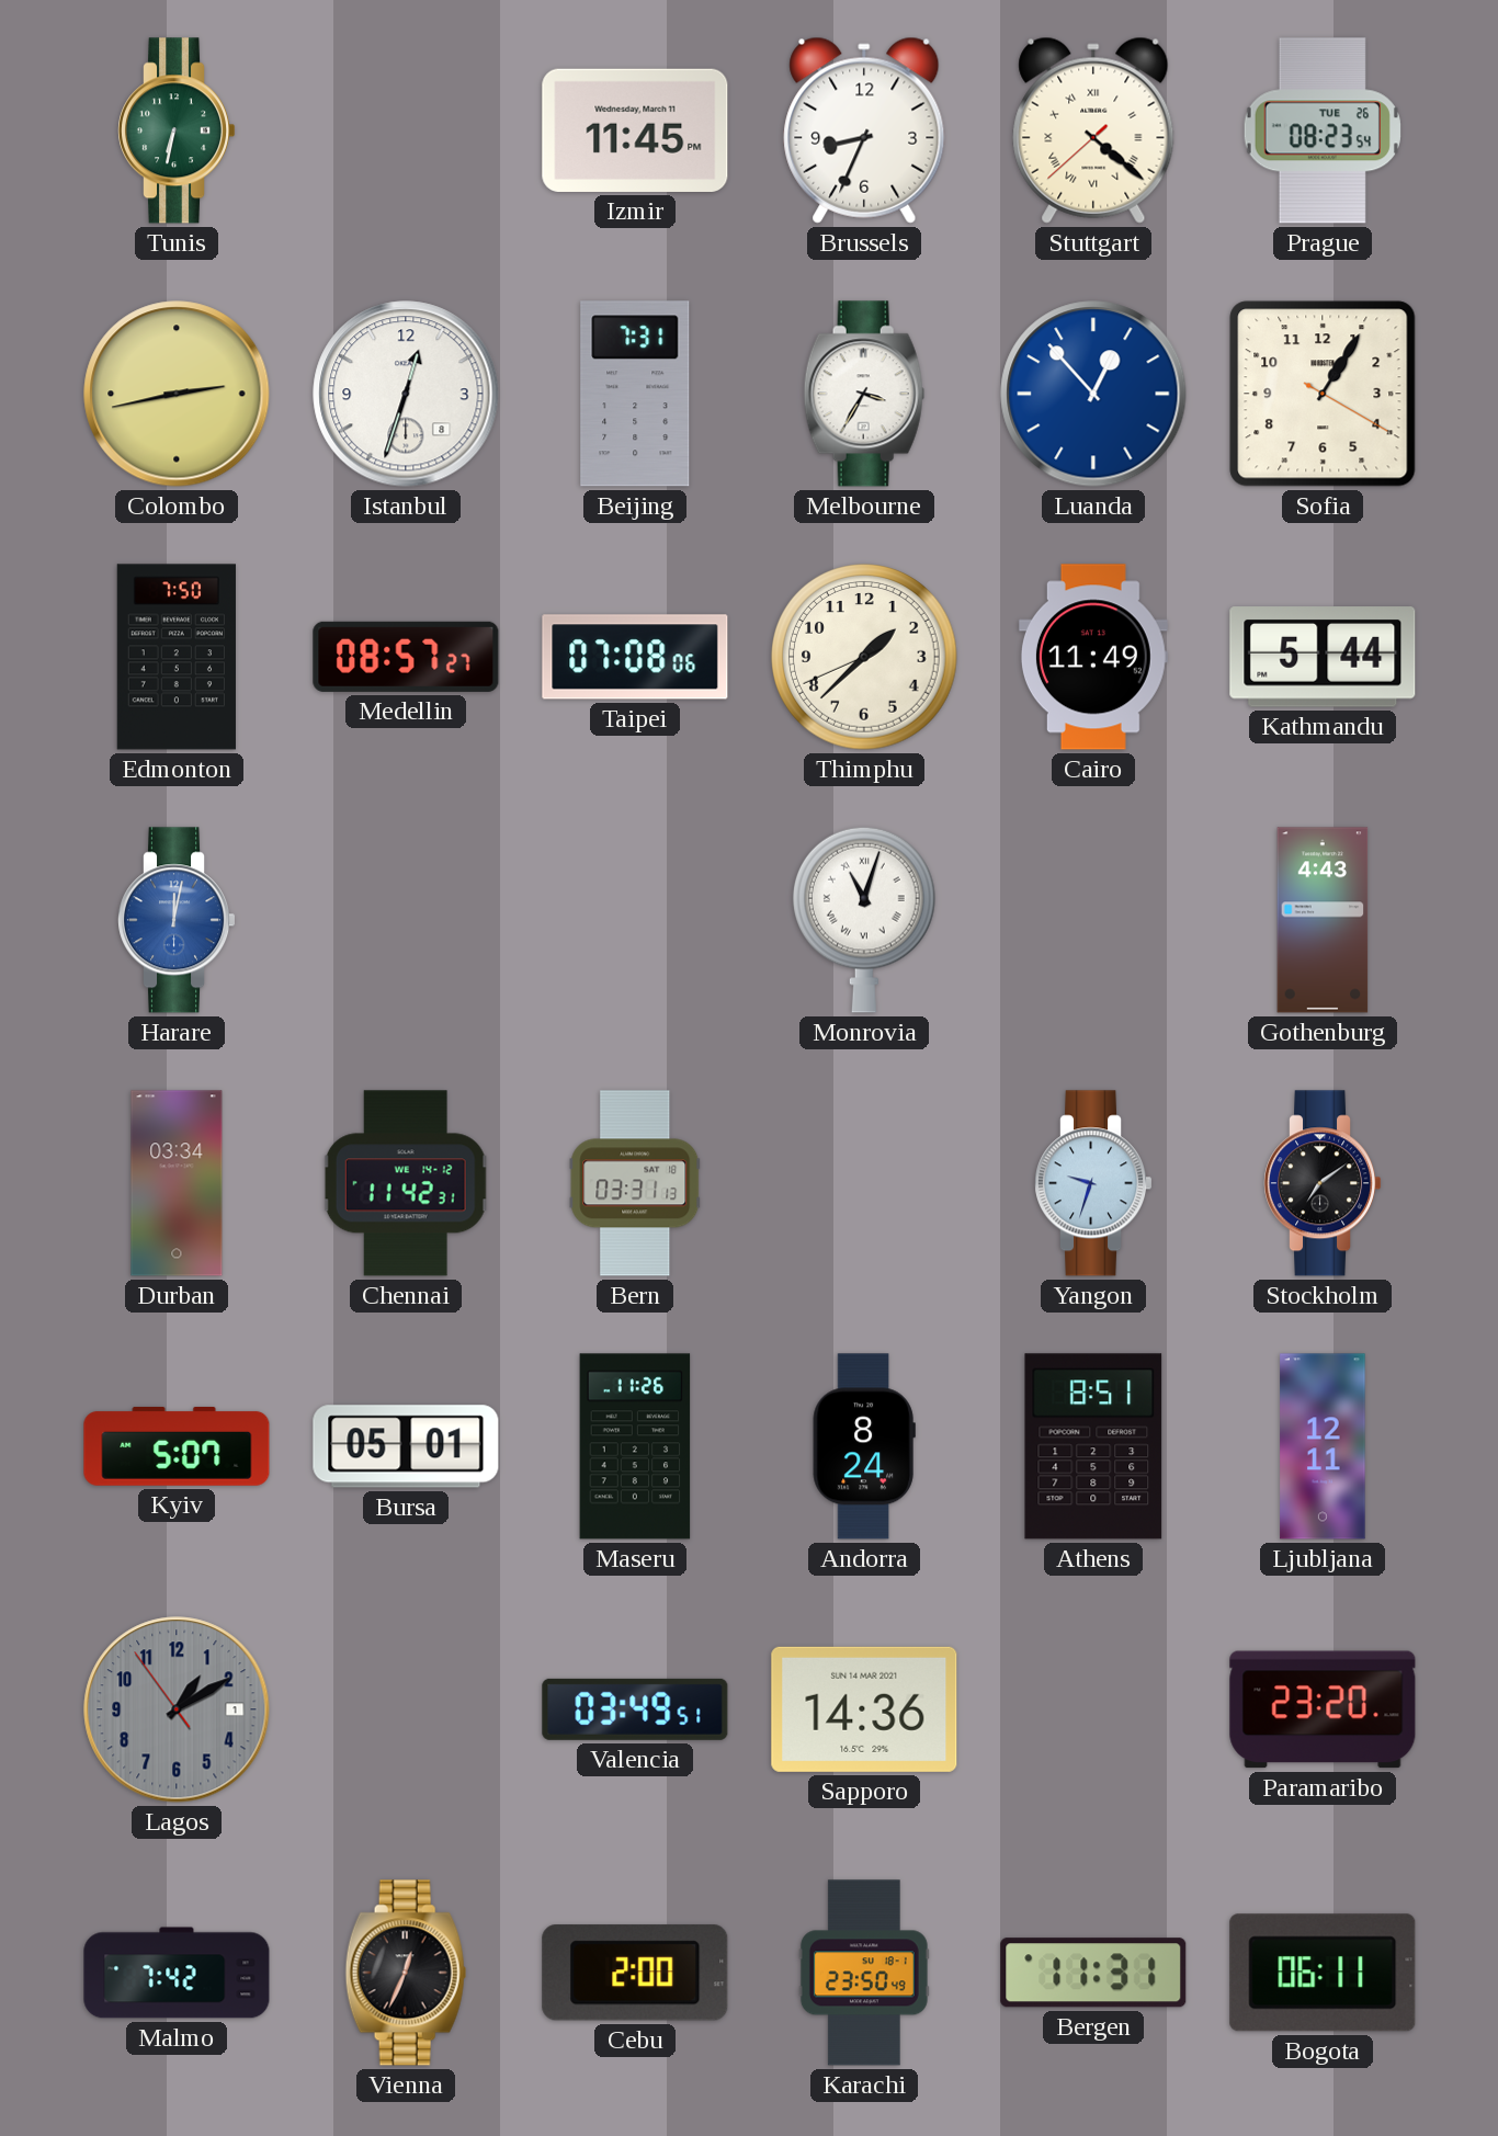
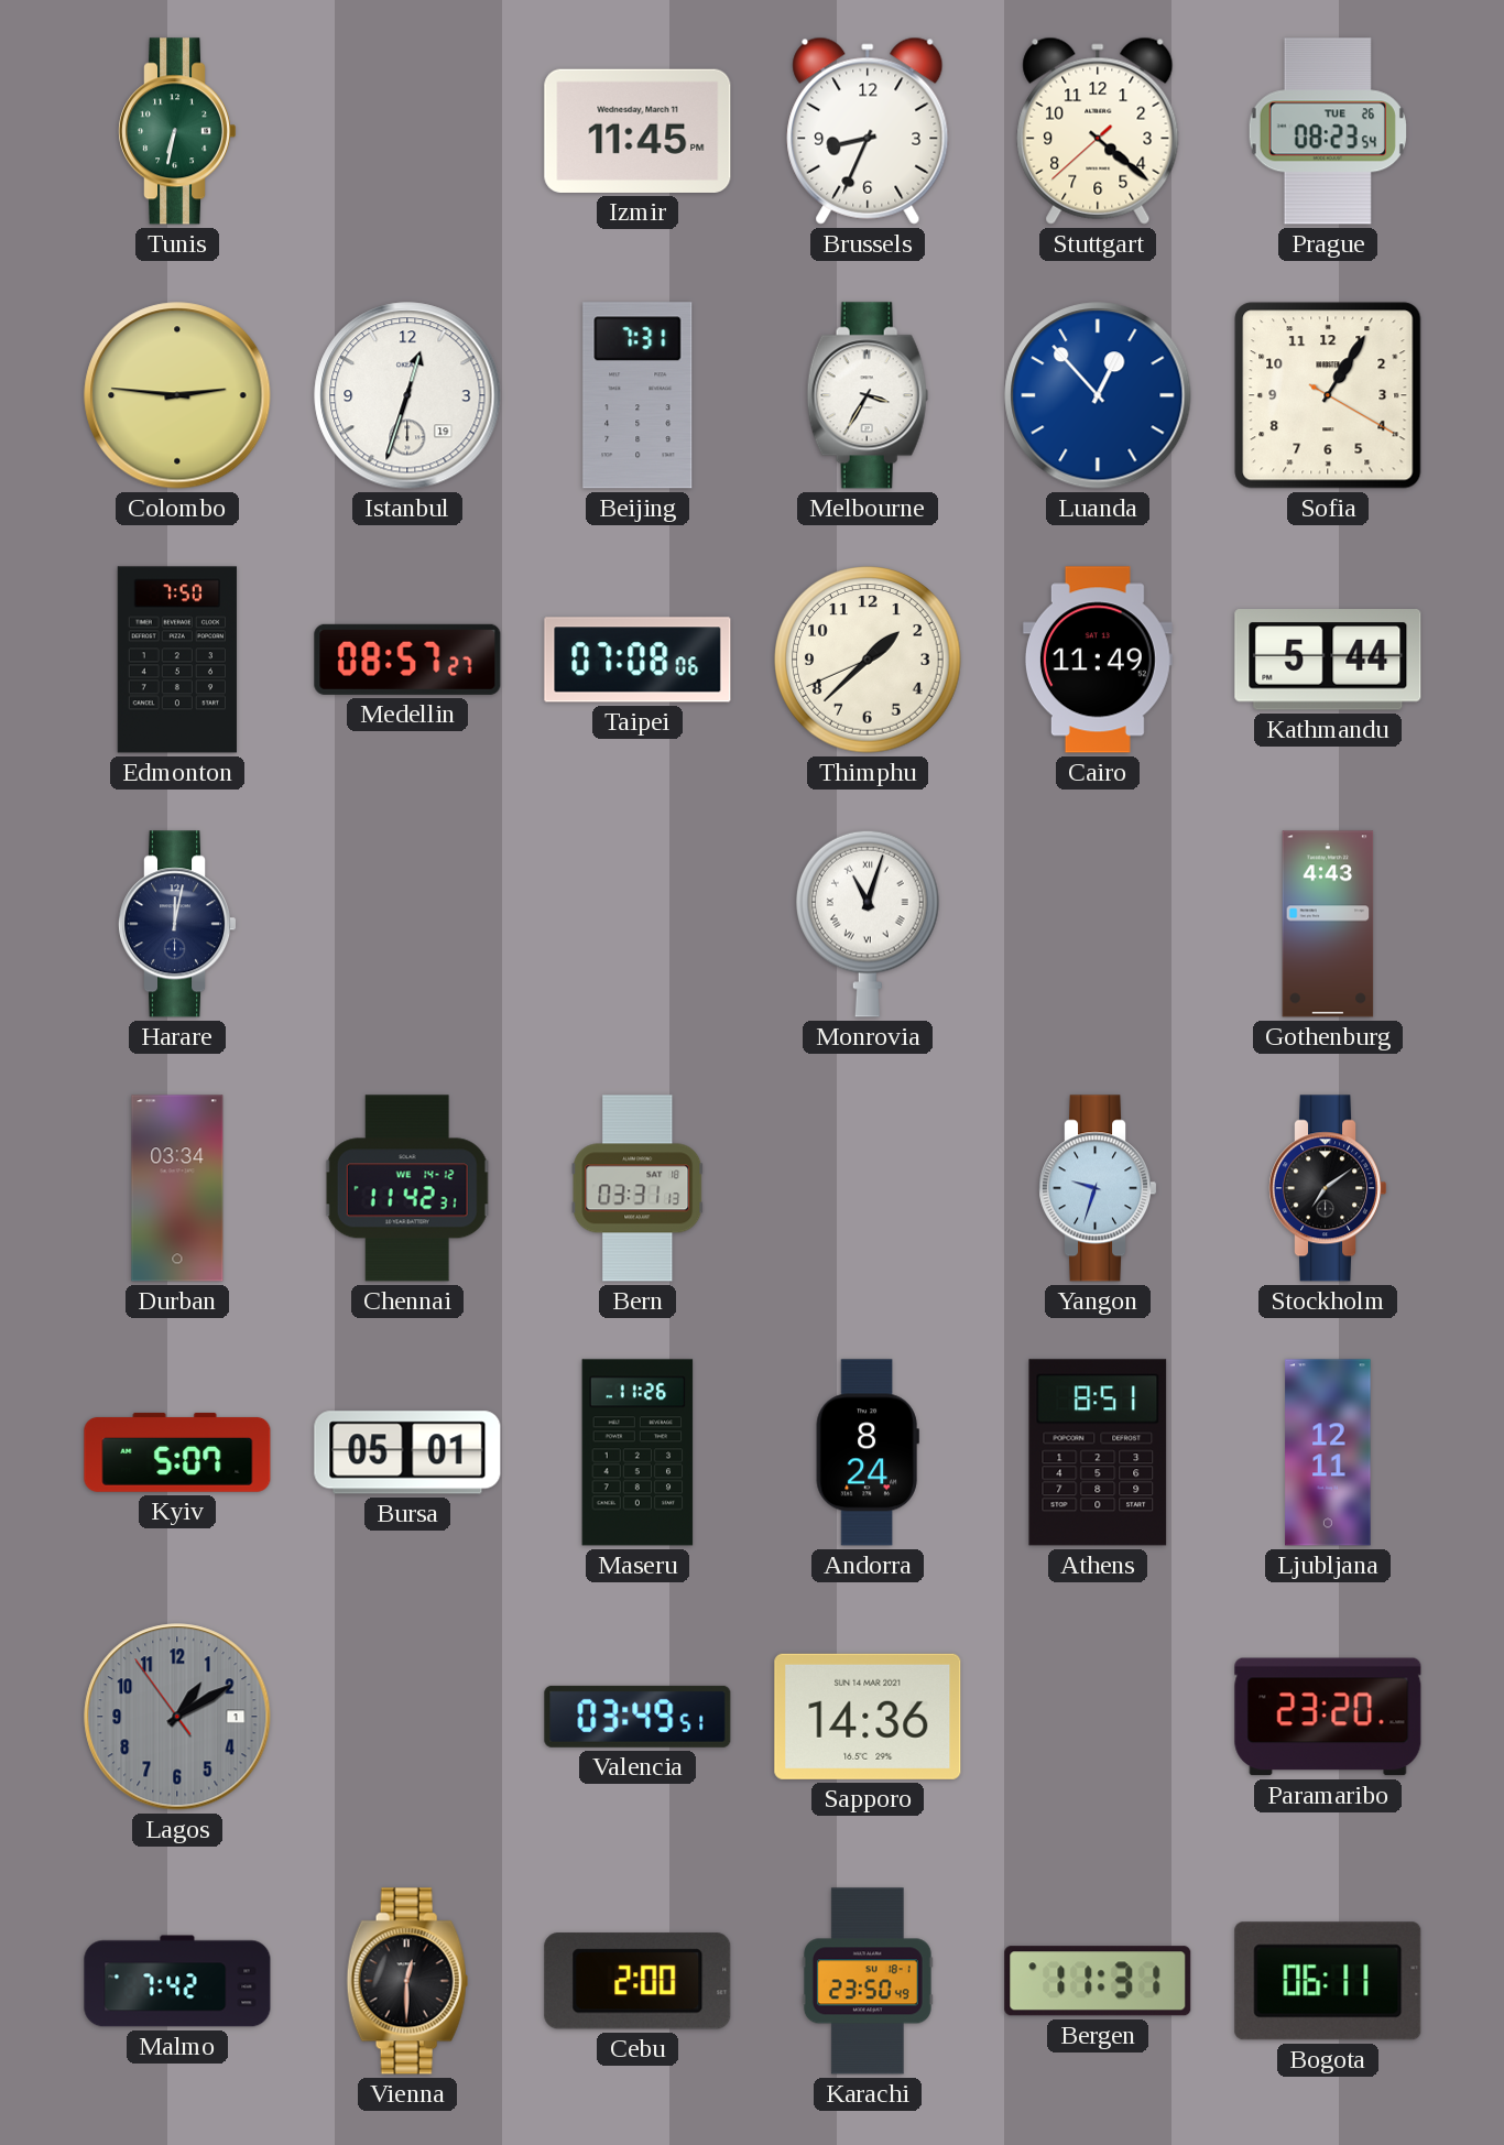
Stuttgart numerals: Roman -> Arabic (1098, 131)
Colombo: 2:43 -> 2:46 (177, 395)
Istanbul date: 8 -> 19 (407, 395)
Harare dial: blue -> navy (178, 924)
Vienna: 12:34 -> 12:30 (407, 1981)
